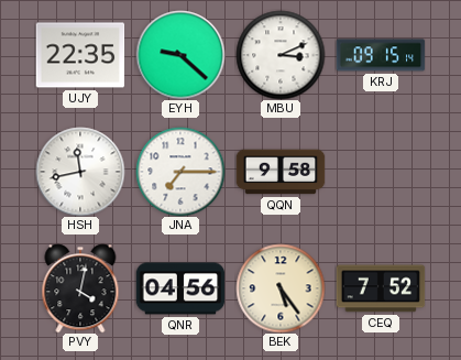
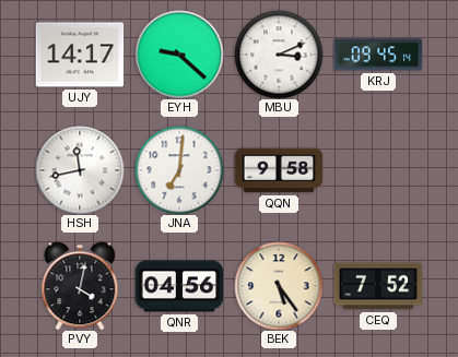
UJY: 22:35 -> 14:17 (80, 55)
KRJ: 09:15 -> 09:45 (378, 55)
JNA: 7:15 -> 7:01 (179, 170)
